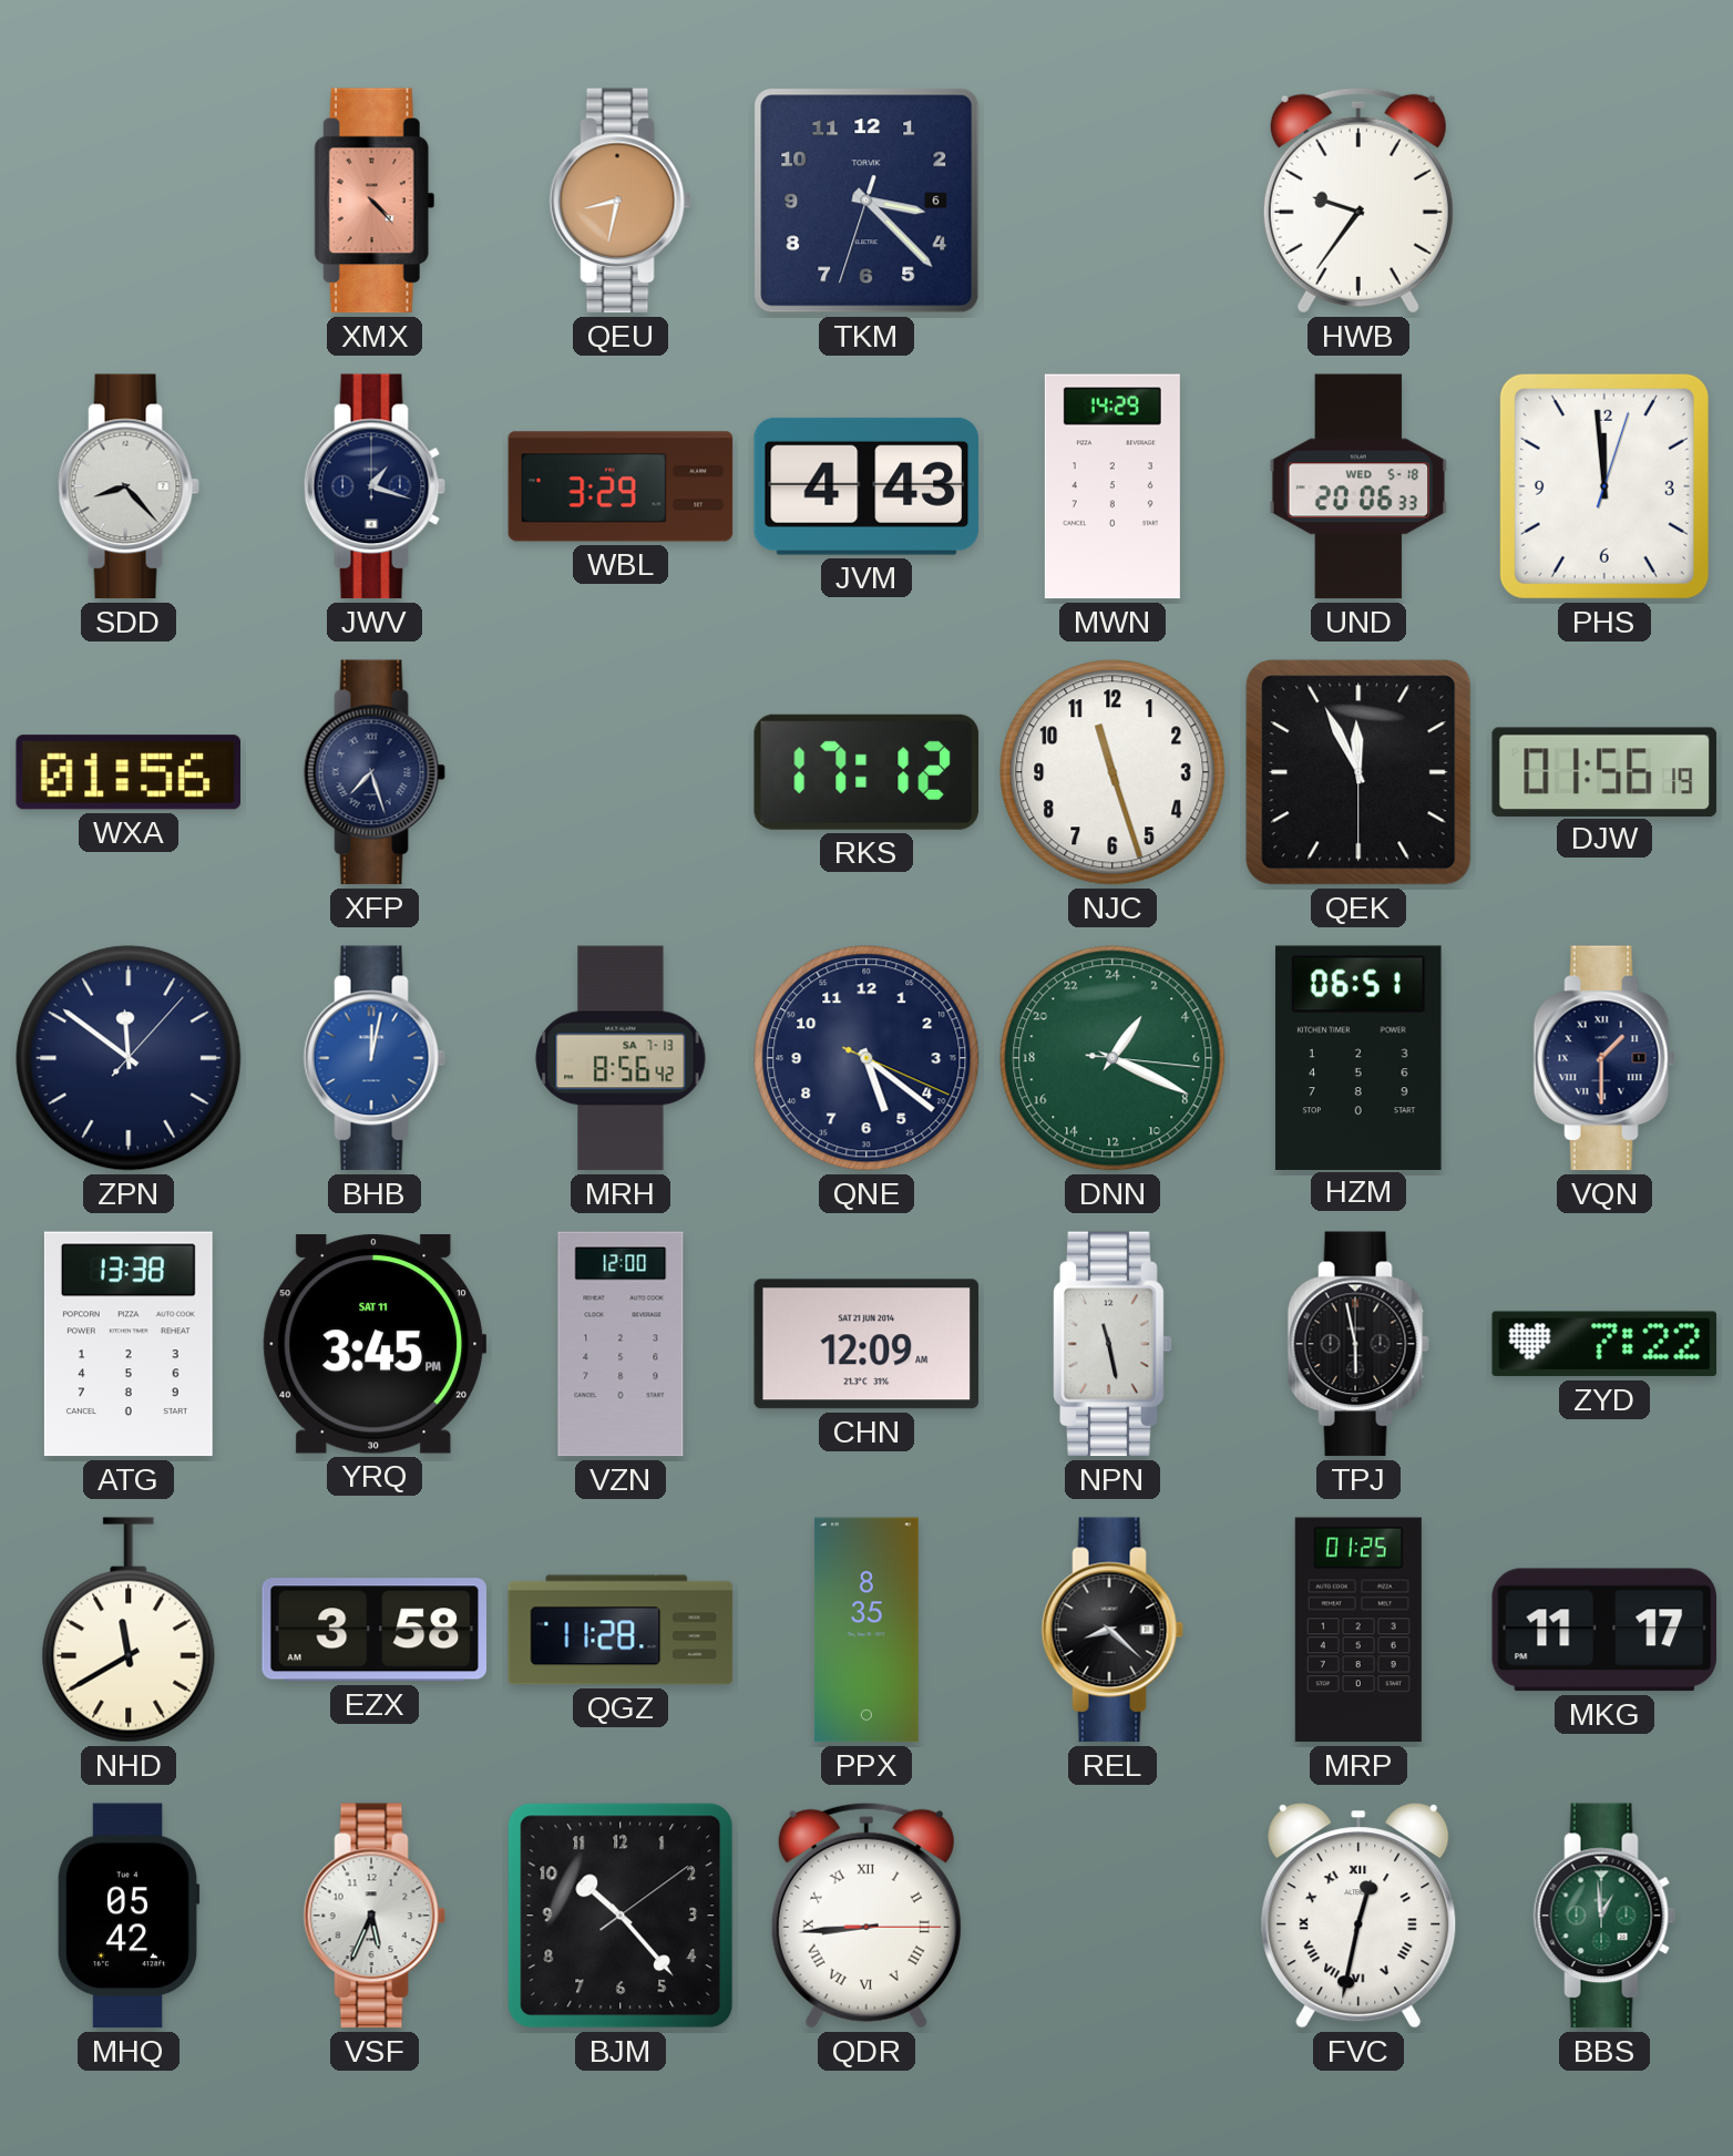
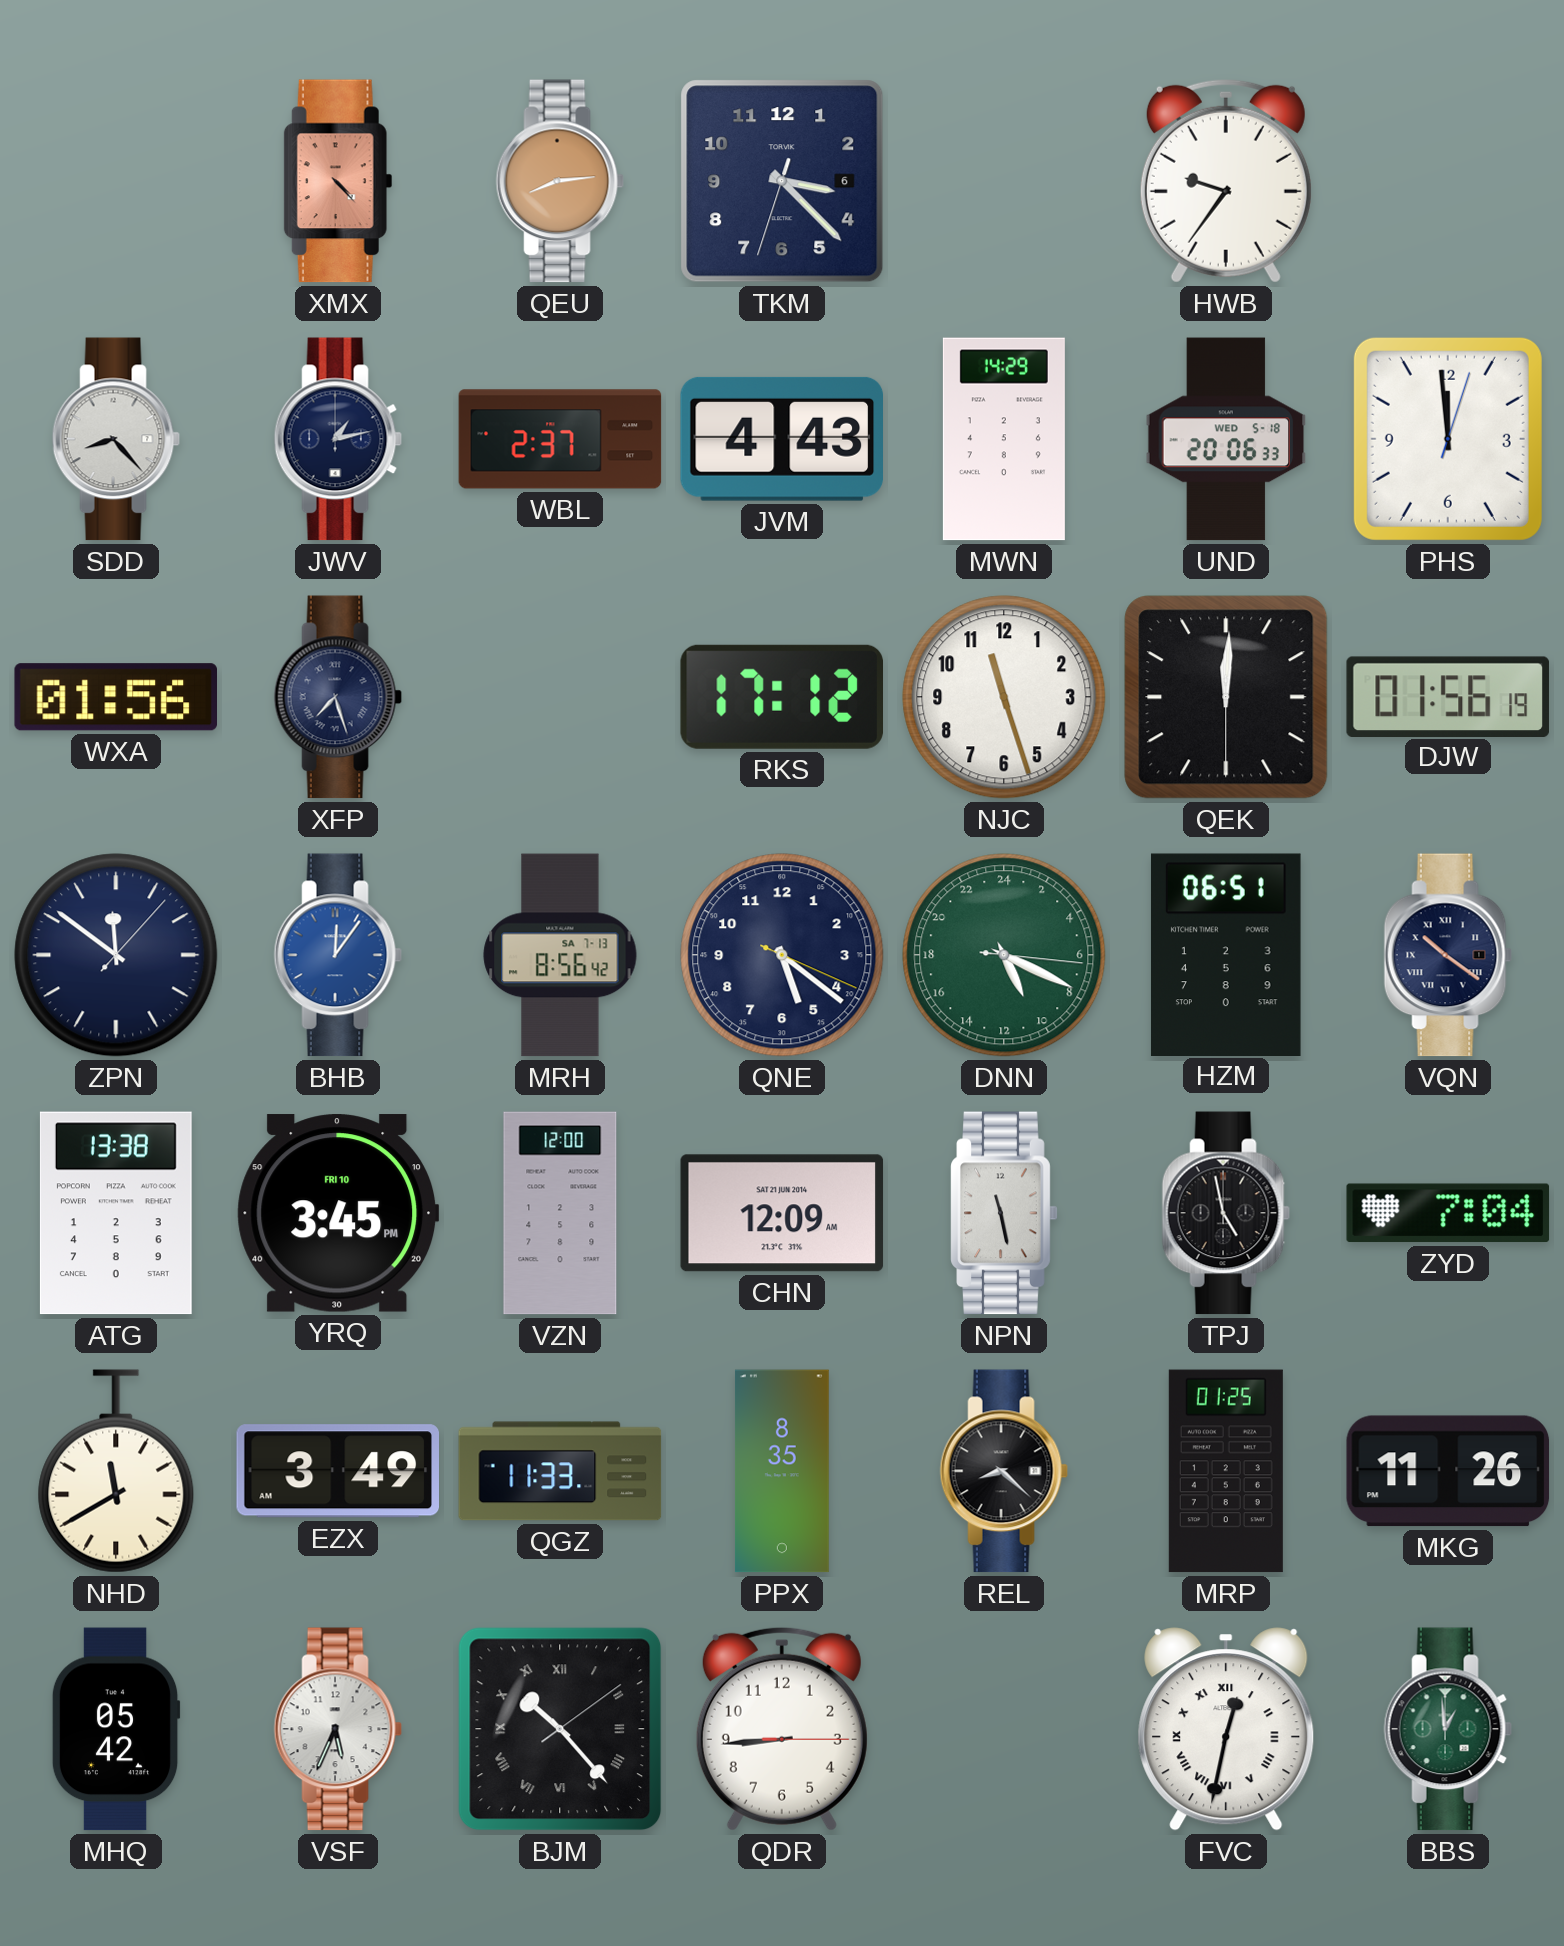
QEU: 8:32 -> 8:14 (560, 181)
JWV: 1:18 -> 1:13 (338, 439)
WBL: 3:29 -> 2:37 (560, 439)
QEK: 11:55 -> 12:00 (1226, 697)
BHB: 12:02 -> 12:06 (338, 955)
DNN: 2:19 -> 10:19 (1004, 955)
VQN: 1:30 -> 10:21 (1448, 955)
YRQ date: SAT 11 -> FRI 10 (338, 1213)
TPJ: 5:58 -> 4:58 (1226, 1213)
ZYD: 7:22 -> 7:04 (1448, 1213)
EZX: 3:58 -> 3:49 (337, 1471)
QGZ: 11:28 -> 11:33 (560, 1471)
MKG: 11:17 -> 11:26 (1448, 1471)
BJM numerals: Arabic -> Roman (560, 1729)
QDR numerals: Roman -> Arabic (782, 1729)
